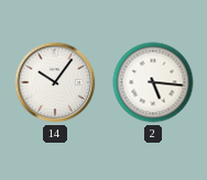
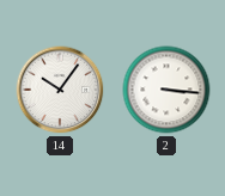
2: 5:16 -> 3:16 (166, 90)
